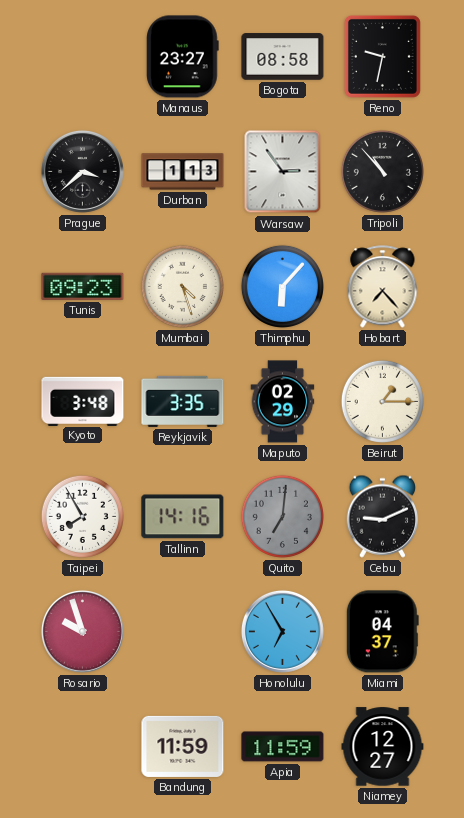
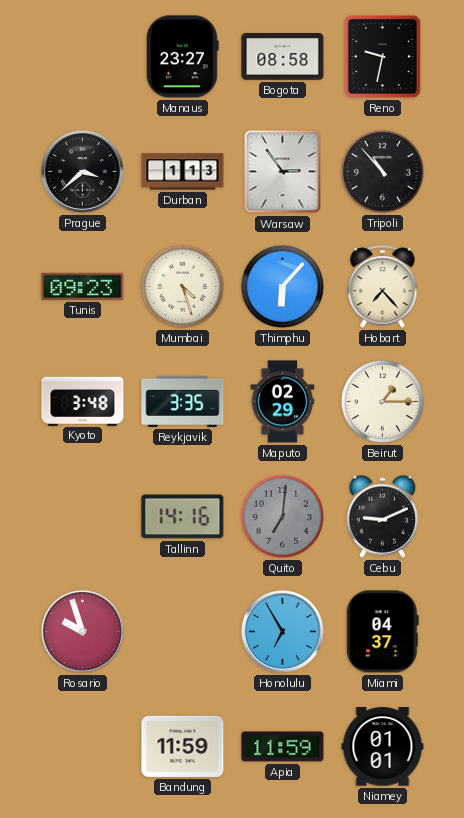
Taipei: 7:55 -> none (82, 516)
Niamey: 12:27 -> 01:01 (383, 747)
